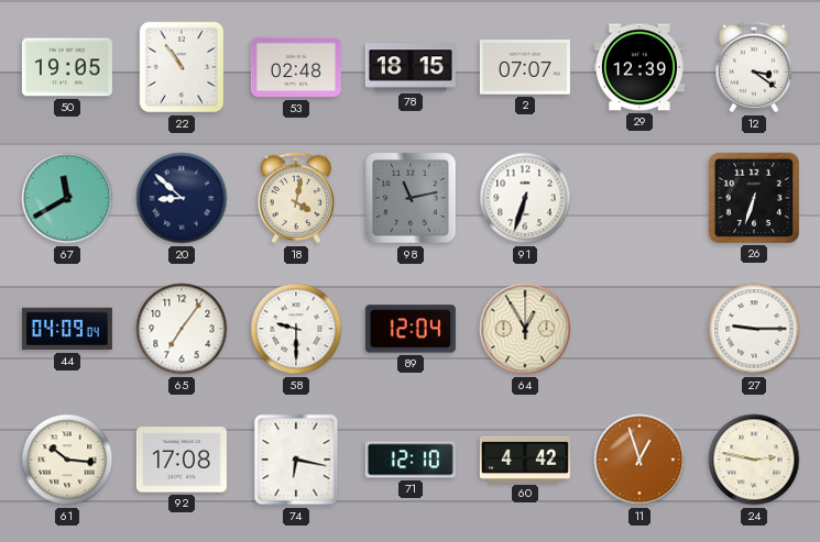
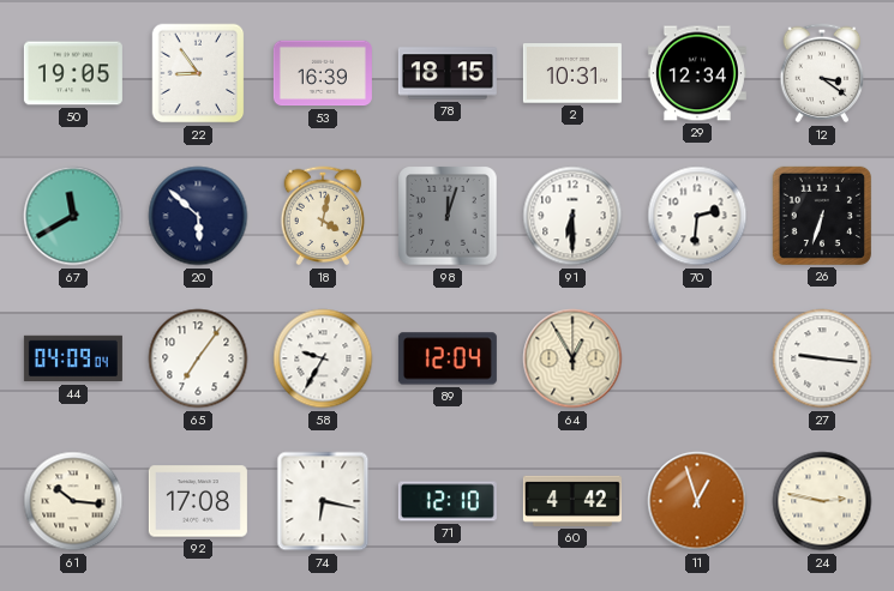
22: 10:54 -> 8:54 (198, 73)
53: 02:48 -> 16:39 (323, 73)
2: 07:07 -> 10:31 (572, 73)
29: 12:39 -> 12:34 (697, 73)
20: 8:52 -> 5:52 (198, 216)
98: 11:13 -> 12:03 (448, 216)
91: 6:33 -> 6:30 (572, 216)
70: none -> 2:31 (697, 216)
58: 9:30 -> 9:35 (323, 358)
27: 9:15 -> 9:16 (822, 358)
